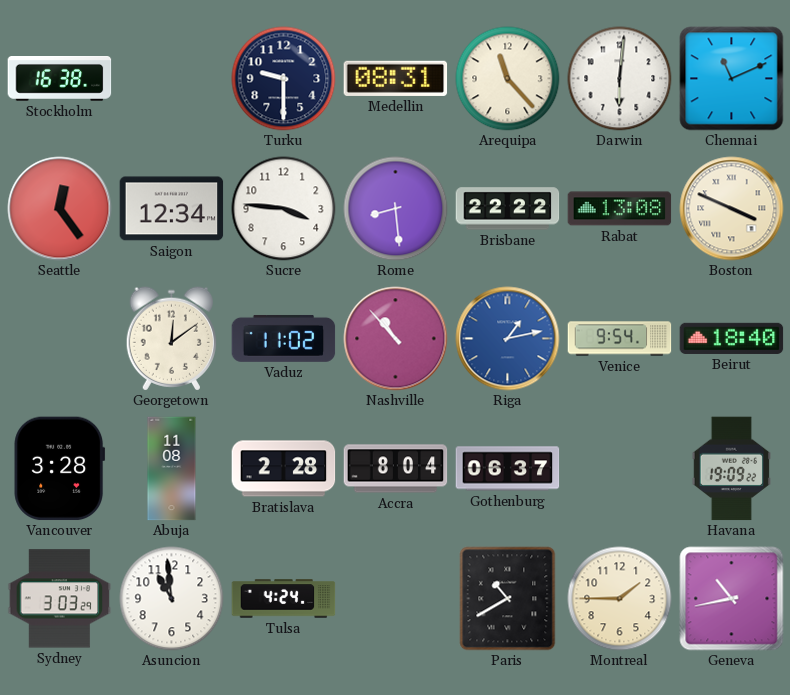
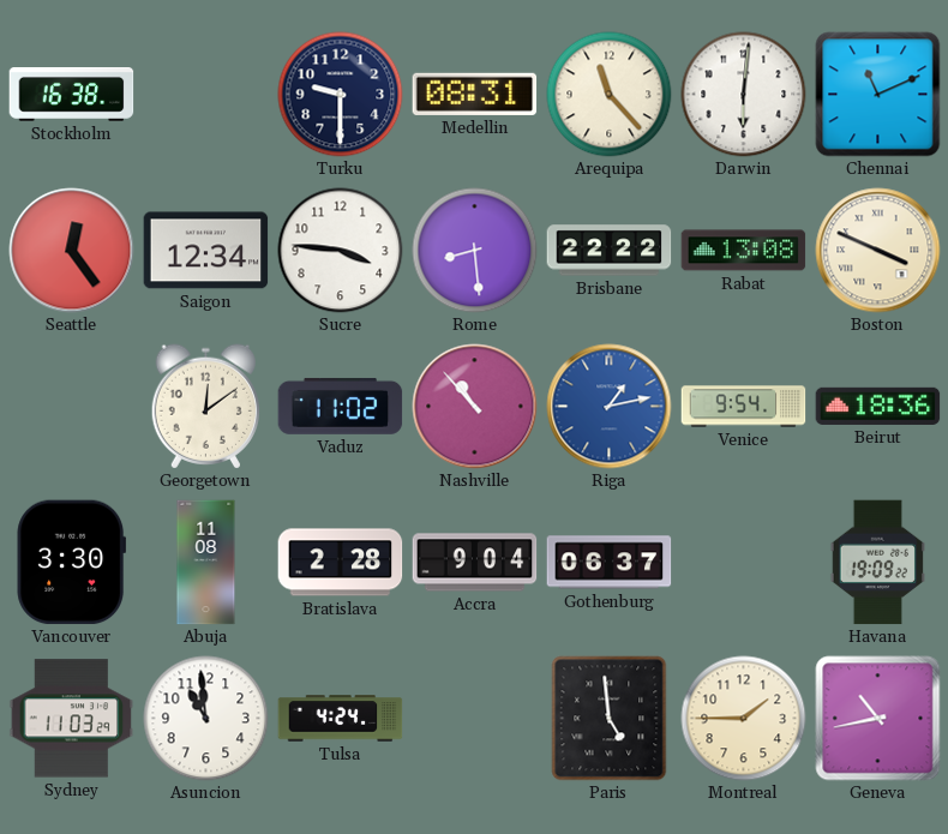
Beirut: 18:40 -> 18:36 (878, 406)
Vancouver: 3:28 -> 3:30 (72, 563)
Accra: 8:04 -> 9:04 (475, 563)
Sydney: 3:03 -> 11:03 (72, 719)
Paris: 10:40 -> 4:59 (610, 719)
